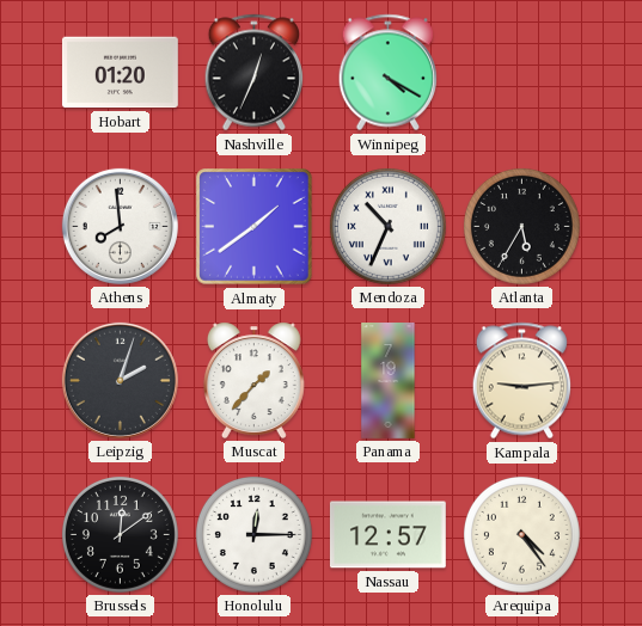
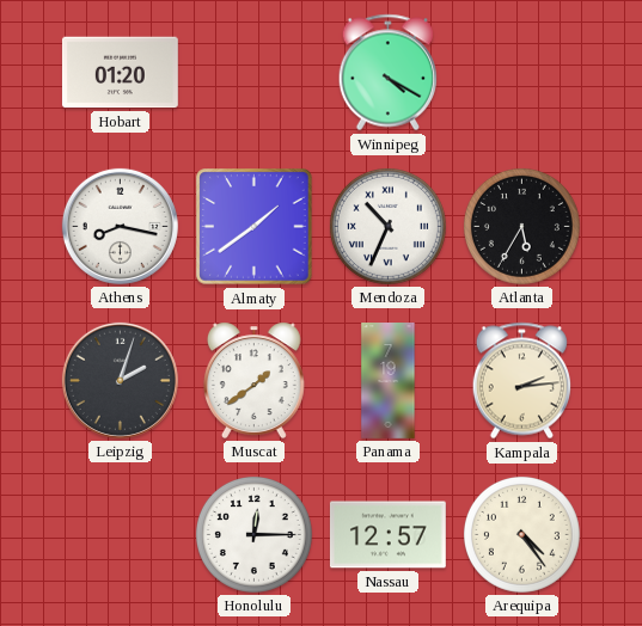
Nashville: 12:34 -> none (253, 73)
Athens: 7:59 -> 8:17 (120, 226)
Muscat: 1:37 -> 1:39 (253, 380)
Kampala: 9:14 -> 2:14 (521, 381)
Brussels: 12:09 -> none (120, 534)
